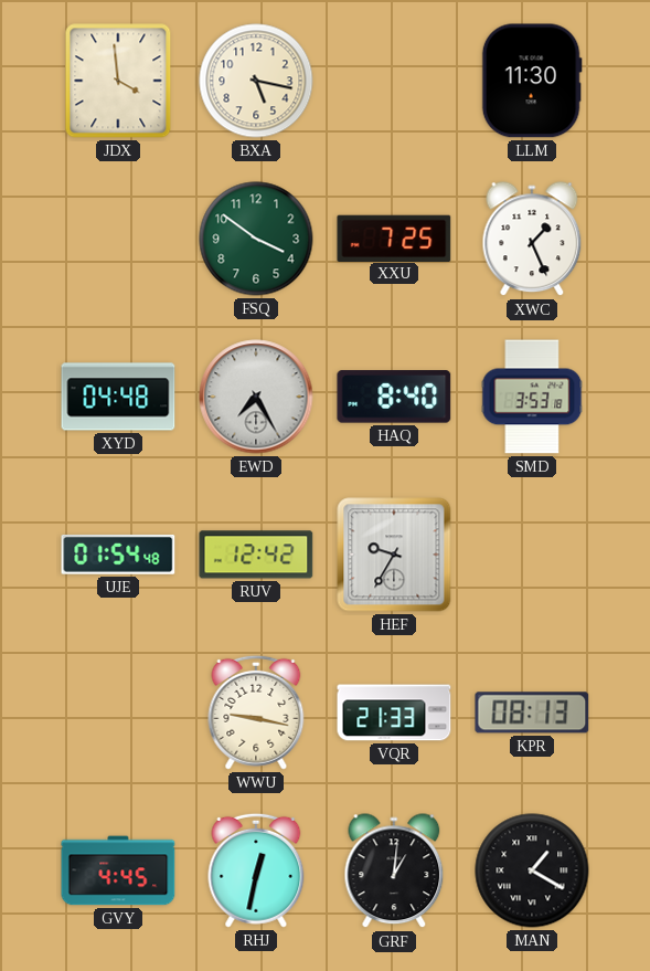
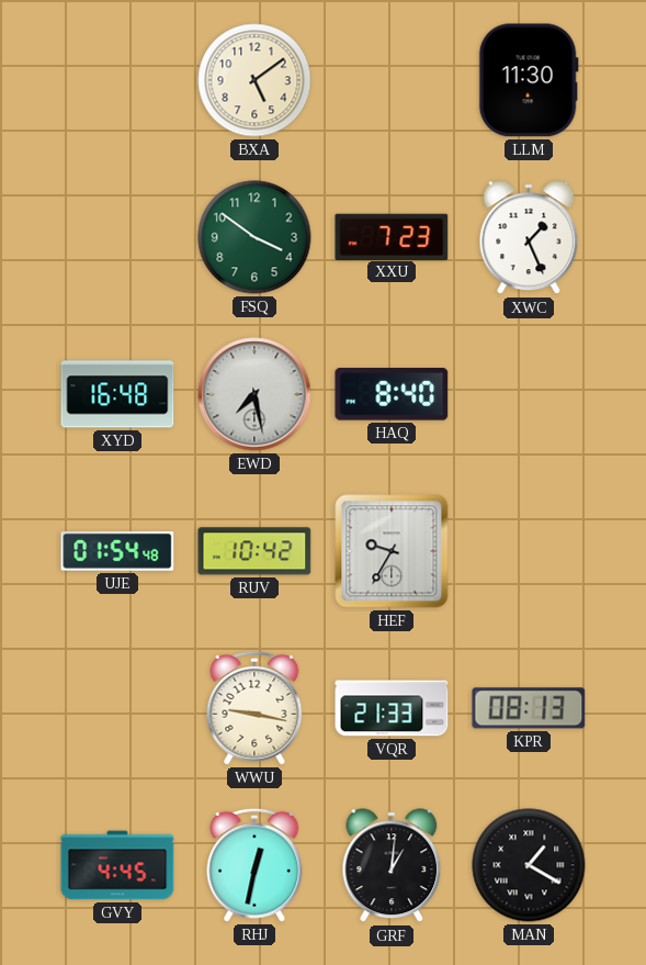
JDX: 3:59 -> none (118, 81)
BXA: 5:17 -> 5:09 (254, 80)
XXU: 7:25 -> 7:23 (392, 236)
XYD: 04:48 -> 16:48 (117, 394)
EWD: 7:25 -> 7:28 (254, 394)
SMD: 3:53 -> none (532, 397)
RUV: 12:42 -> 10:42 (254, 551)
